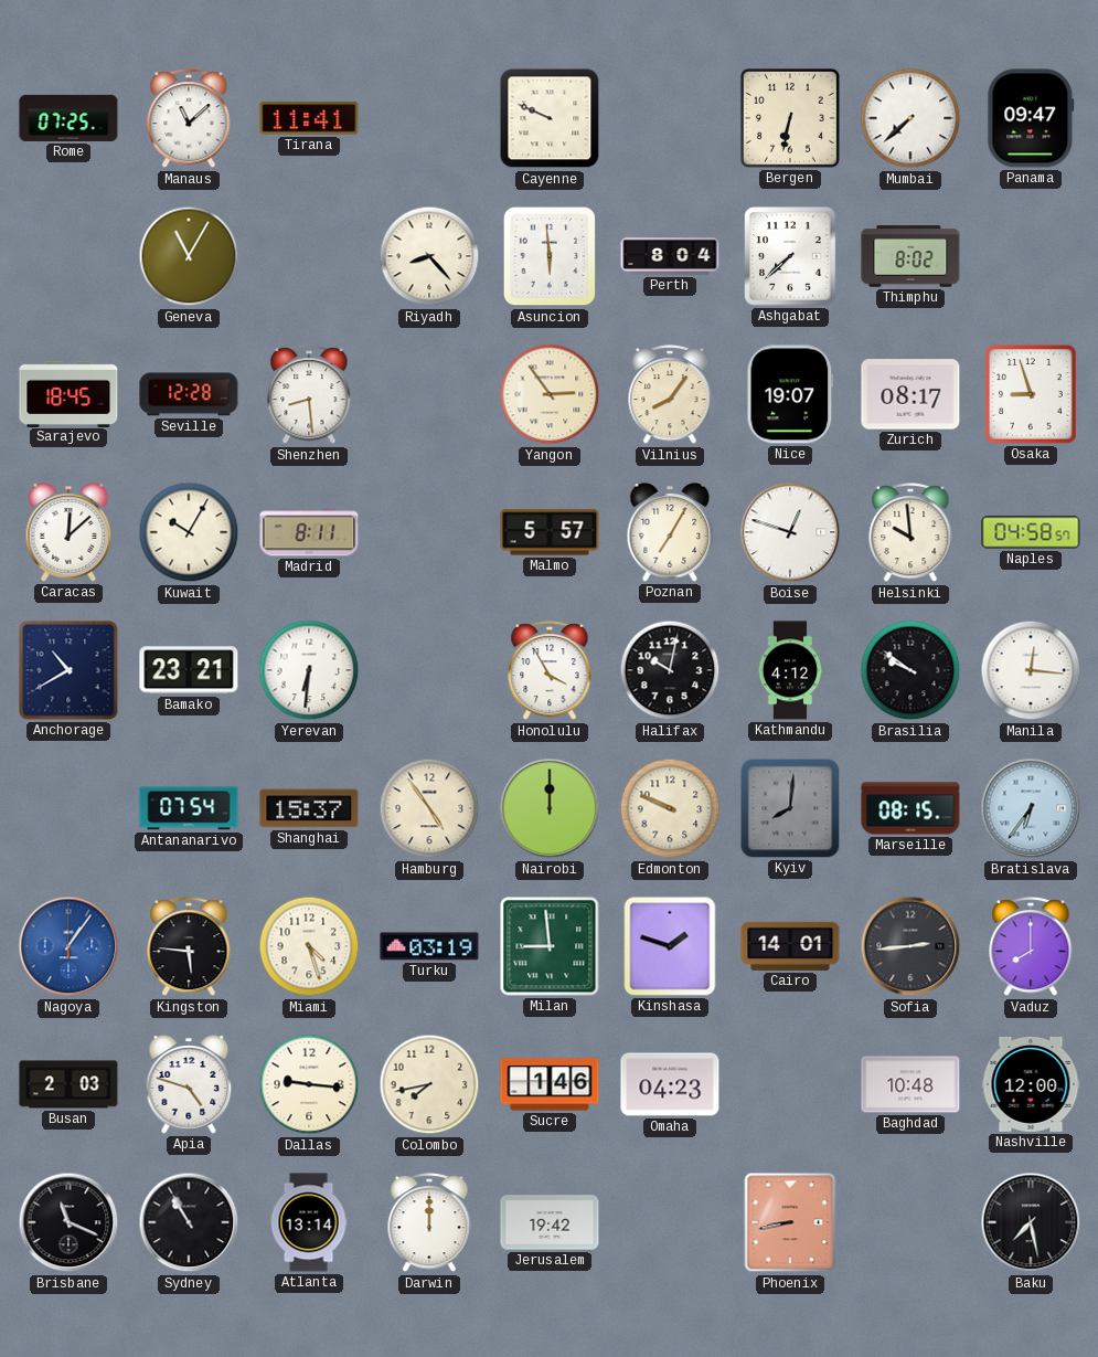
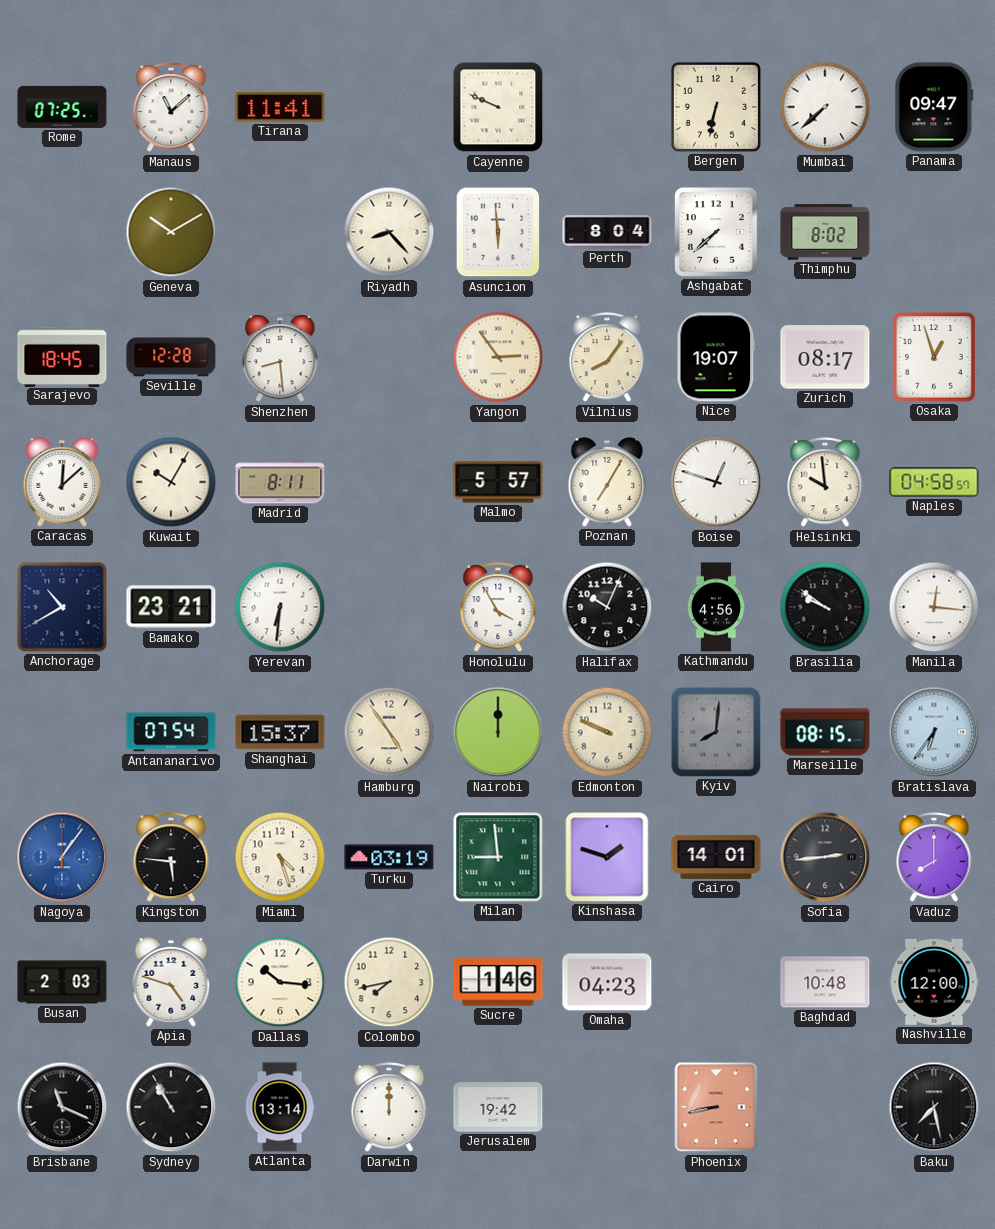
Geneva: 11:05 -> 10:10 (171, 232)
Osaka: 8:57 -> 12:57 (934, 357)
Halifax: 10:02 -> 10:04 (607, 607)
Kathmandu: 4:12 -> 4:56 (716, 607)
Dallas: 9:16 -> 10:16 (280, 982)
